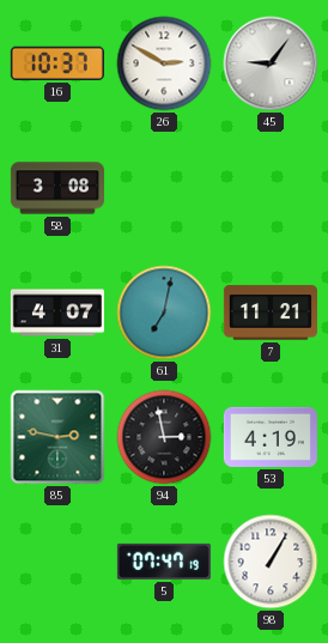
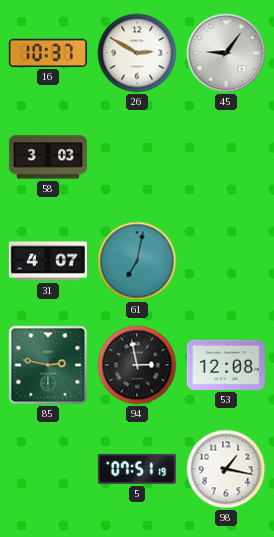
58: 3:08 -> 3:03 (48, 157)
7: 11:21 -> none (271, 313)
53: 4:19 -> 12:08 (226, 365)
5: 07:47 -> 07:51 (137, 469)
98: 1:05 -> 1:17 (226, 469)
